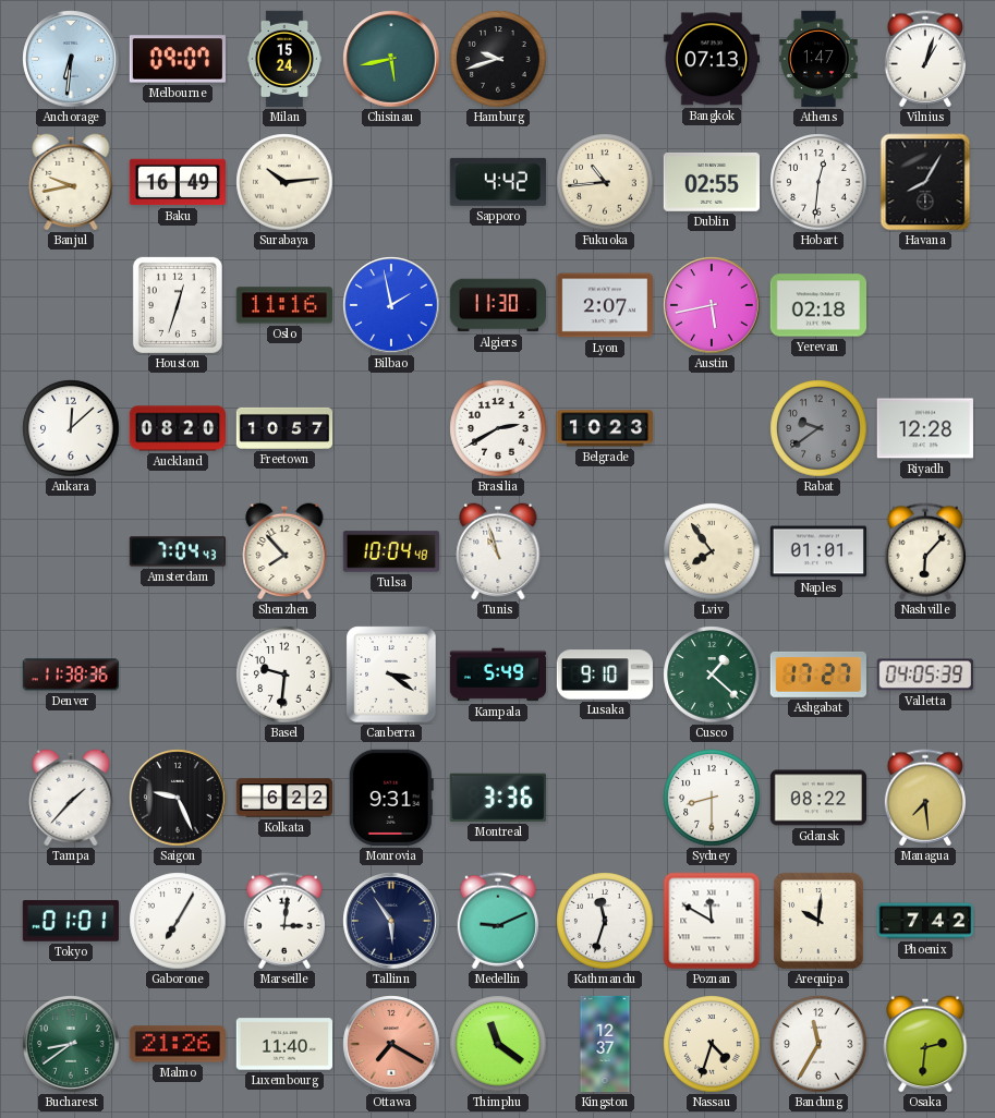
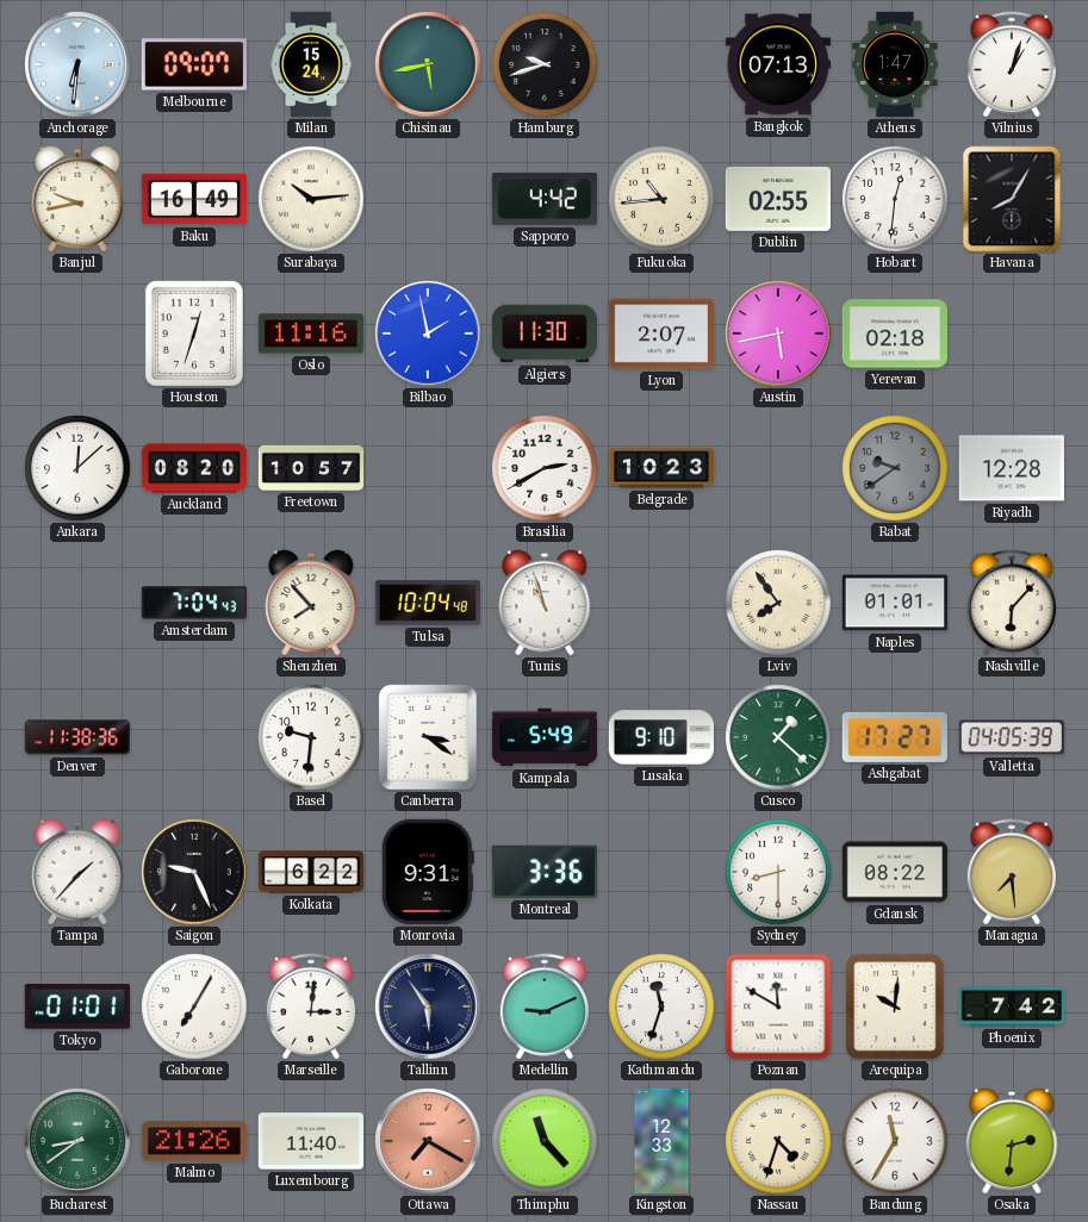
Thimphu: 11:21 -> 11:23 (545, 1141)
Kingston: 12:37 -> 12:33 (661, 1141)
